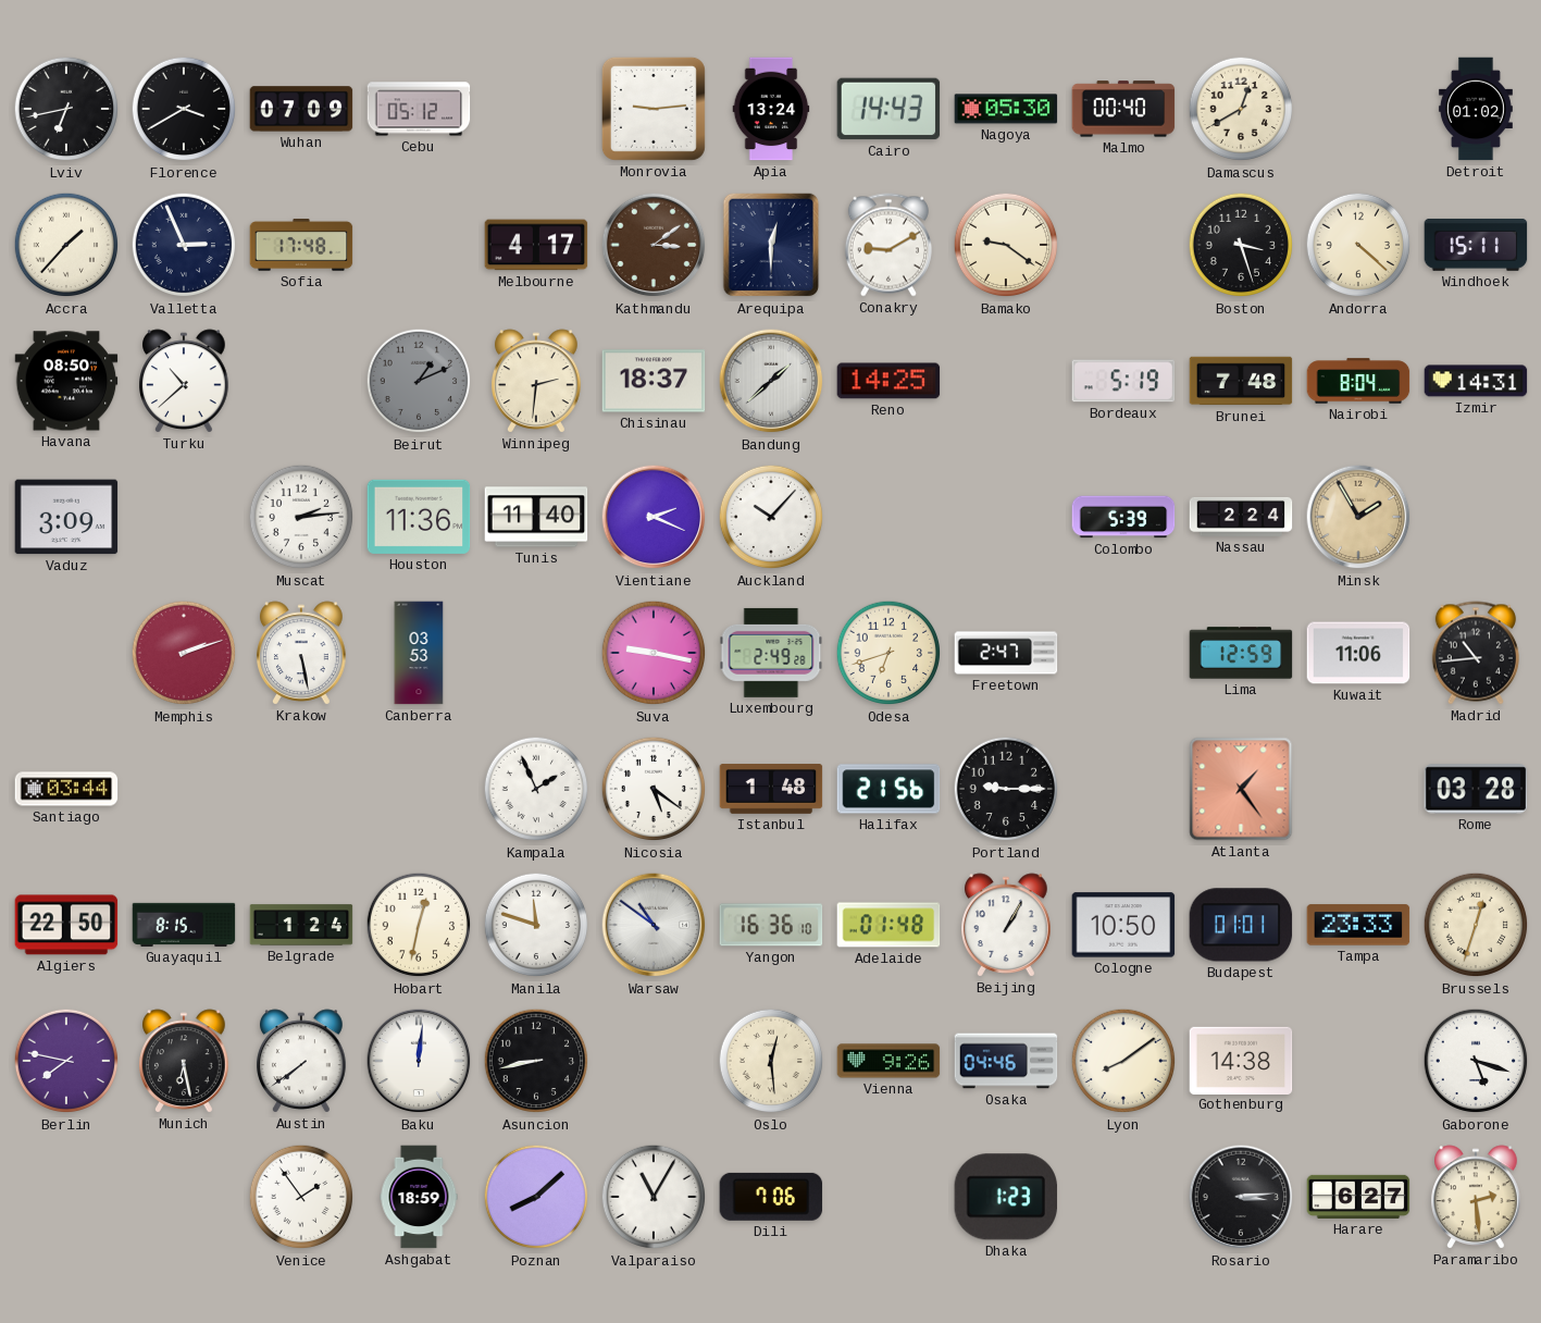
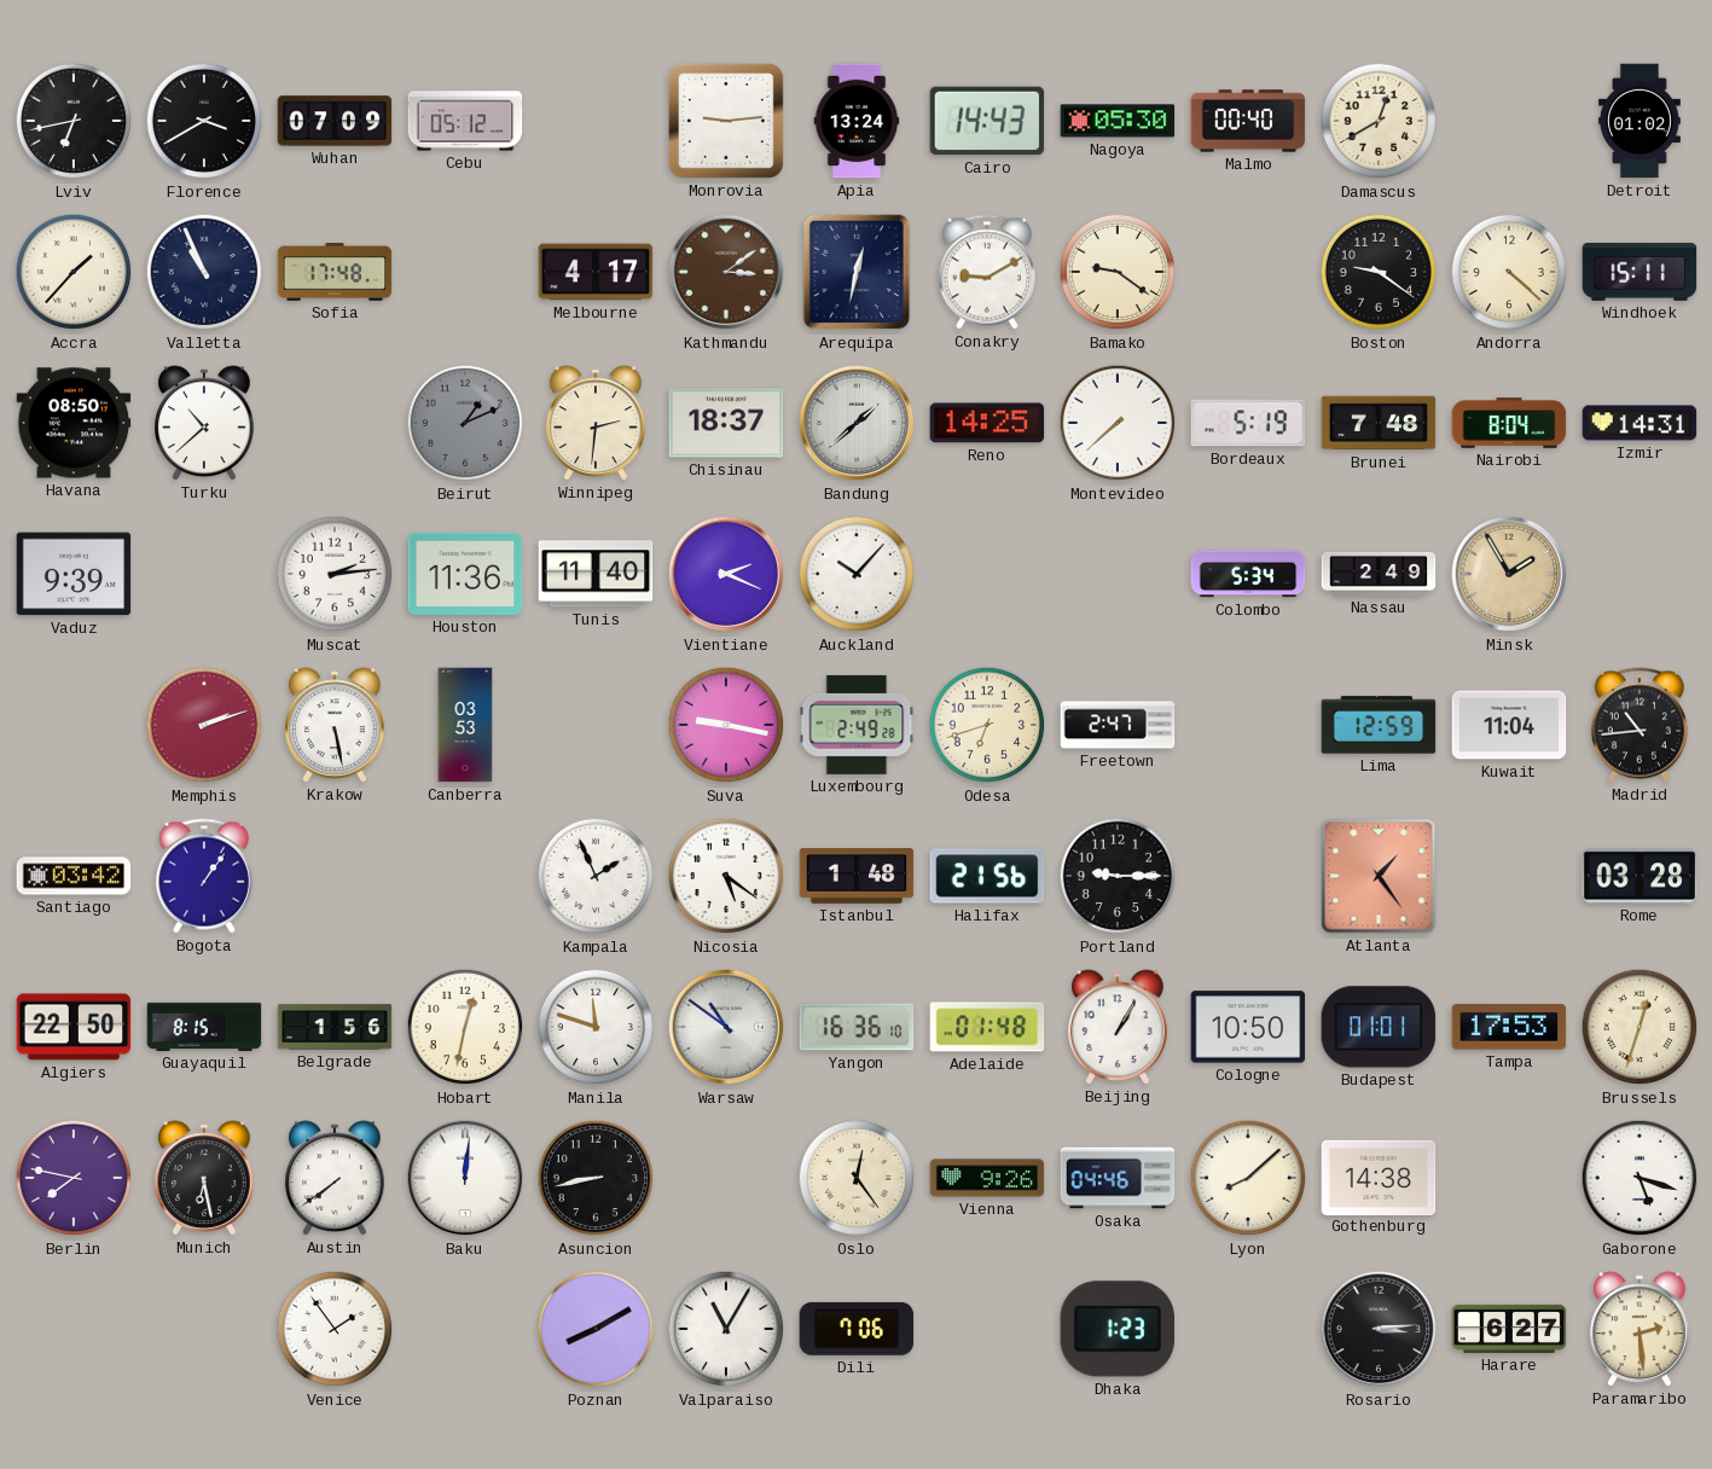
Valletta: 2:56 -> 10:56 (204, 272)
Arequipa: 12:30 -> 12:32 (857, 272)
Boston: 3:27 -> 9:21 (1379, 272)
Montevideo: none -> 7:38 (1118, 423)
Vaduz: 3:09 -> 9:39 (74, 574)
Colombo: 5:39 -> 5:34 (1248, 574)
Nassau: 2:24 -> 2:49 (1379, 574)
Kuwait: 11:06 -> 11:04 (1509, 725)
Santiago: 03:44 -> 03:42 (74, 876)
Bogota: none -> 1:06 (204, 876)
Belgrade: 1:24 -> 1:56 (335, 1027)
Tampa: 23:33 -> 17:53 (1509, 1027)
Oslo: 12:29 -> 12:24 (857, 1178)
Lyon: 8:09 -> 8:08 (1248, 1178)
Ashgabat: 18:59 -> none (419, 1197)
Poznan: 8:08 -> 8:10 (596, 1329)
